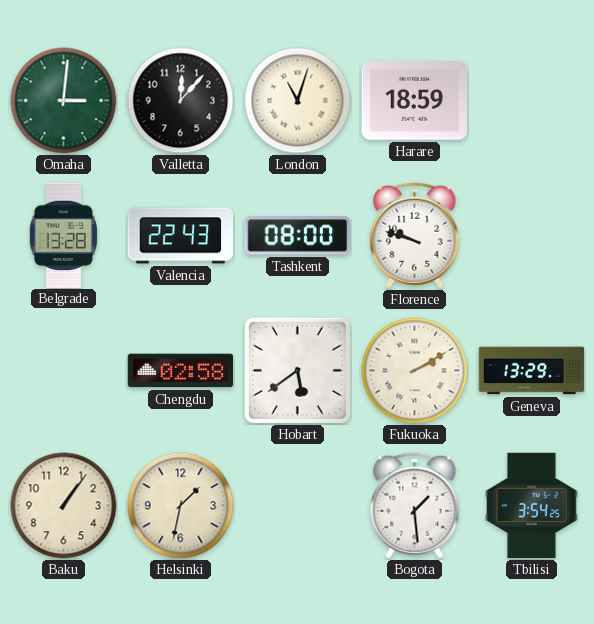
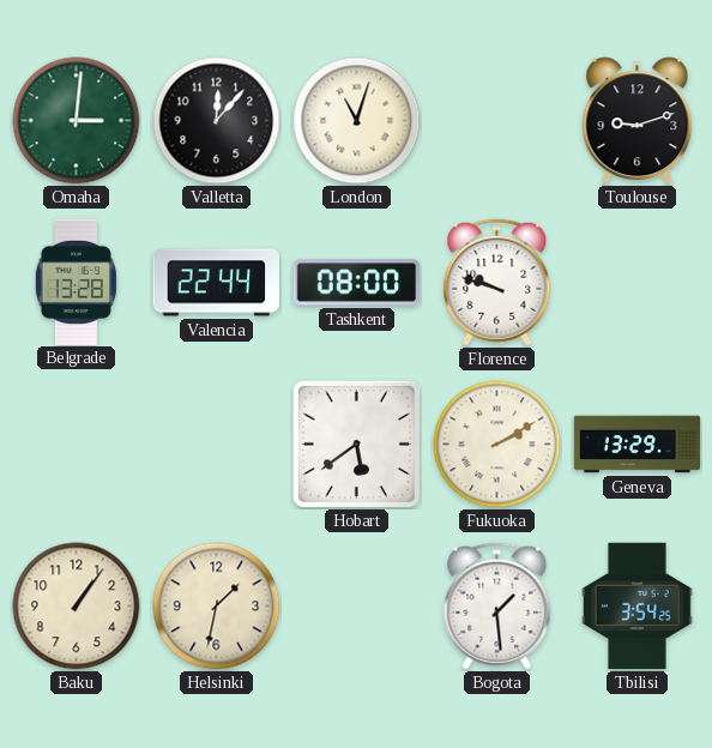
Harare: 18:59 -> none (415, 101)
Toulouse: none -> 9:12 (638, 121)
Valencia: 22:43 -> 22:44 (216, 283)
Chengdu: 02:58 -> none (181, 371)
